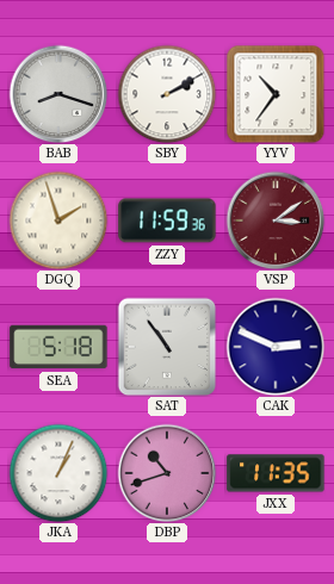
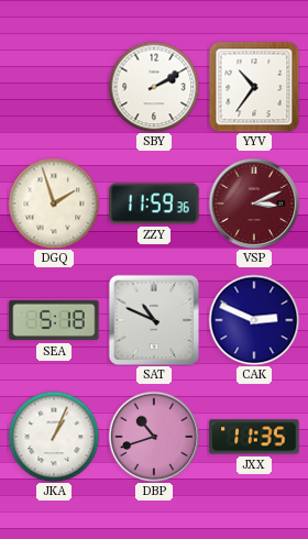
BAB: 8:18 -> none (58, 94)
VSP: 3:09 -> 3:11 (254, 204)
SAT: 10:54 -> 10:49 (154, 320)
